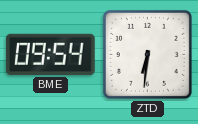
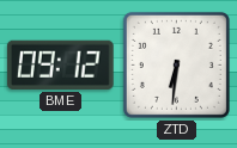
BME: 09:54 -> 09:12 (60, 64)
